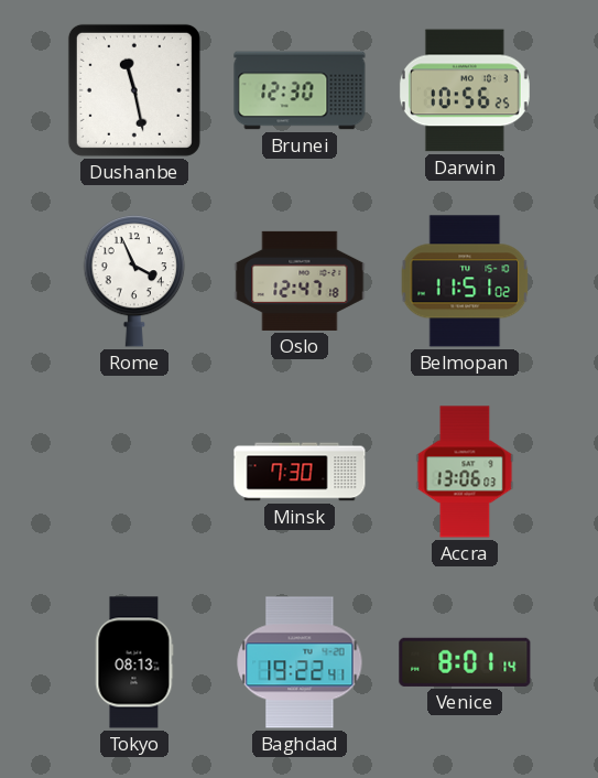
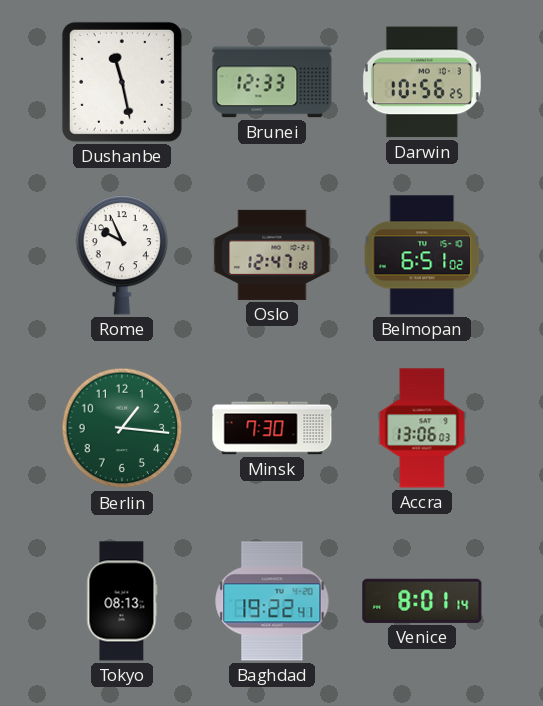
Brunei: 12:30 -> 12:33 (272, 82)
Rome: 3:56 -> 9:56 (122, 255)
Belmopan: 11:51 -> 6:51 (422, 255)
Berlin: none -> 1:16 (122, 428)
